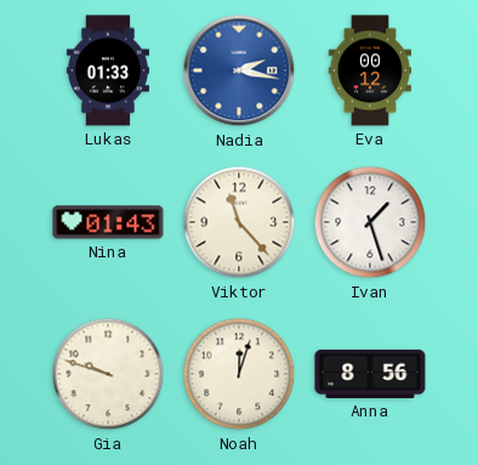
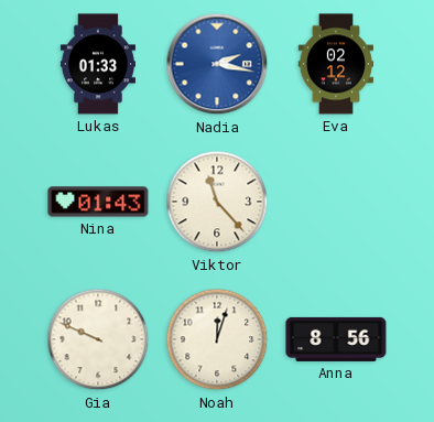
Eva: 00:12 -> 02:12 (335, 64)
Ivan: 1:27 -> none (370, 222)
Gia: 9:48 -> 9:49 (98, 339)
